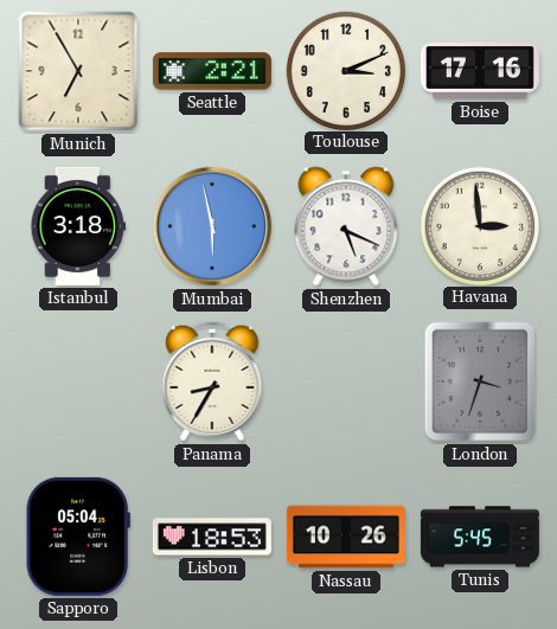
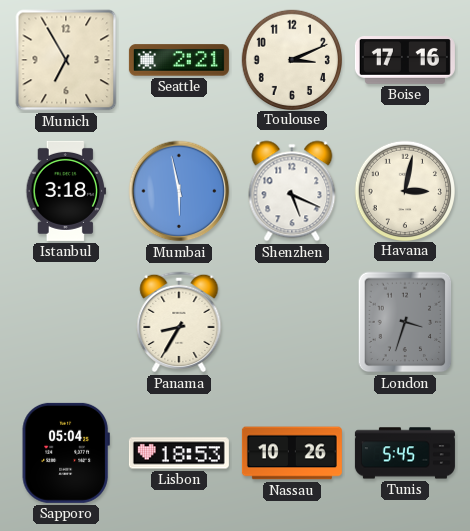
Havana: 2:59 -> 3:02 (404, 190)
